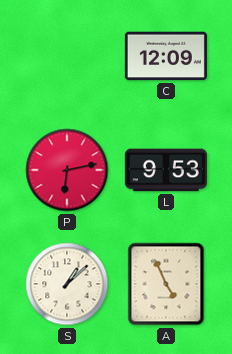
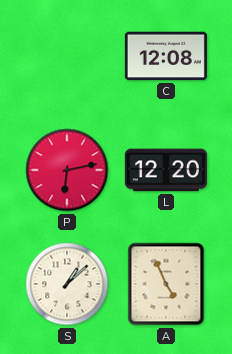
C: 12:09 -> 12:08 (166, 56)
L: 9:53 -> 12:20 (166, 170)
